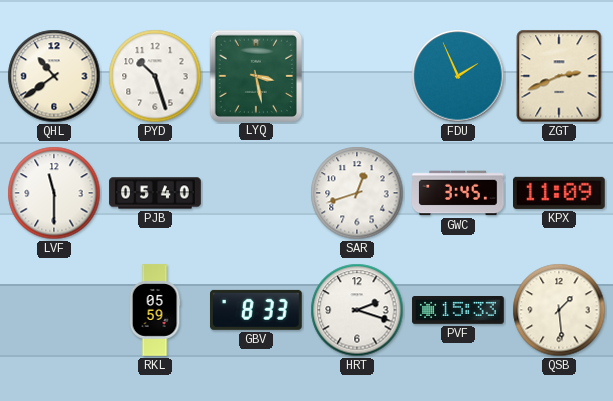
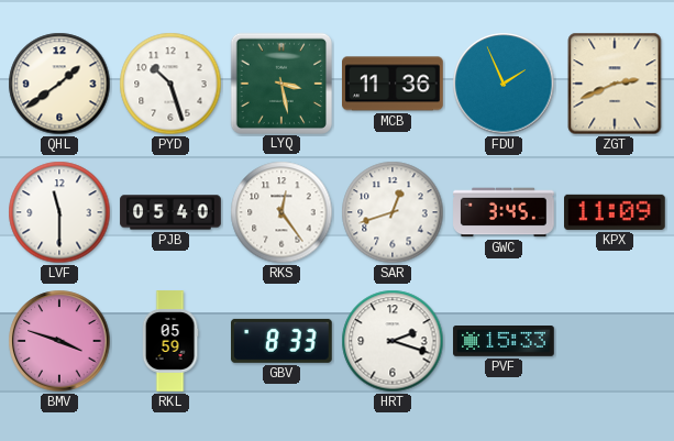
QHL: 10:39 -> 1:39 (59, 84)
MCB: none -> 11:36 (394, 84)
RKS: none -> 12:24 (281, 212)
BMV: none -> 3:48 (59, 341)
QSB: 1:29 -> none (559, 310)
